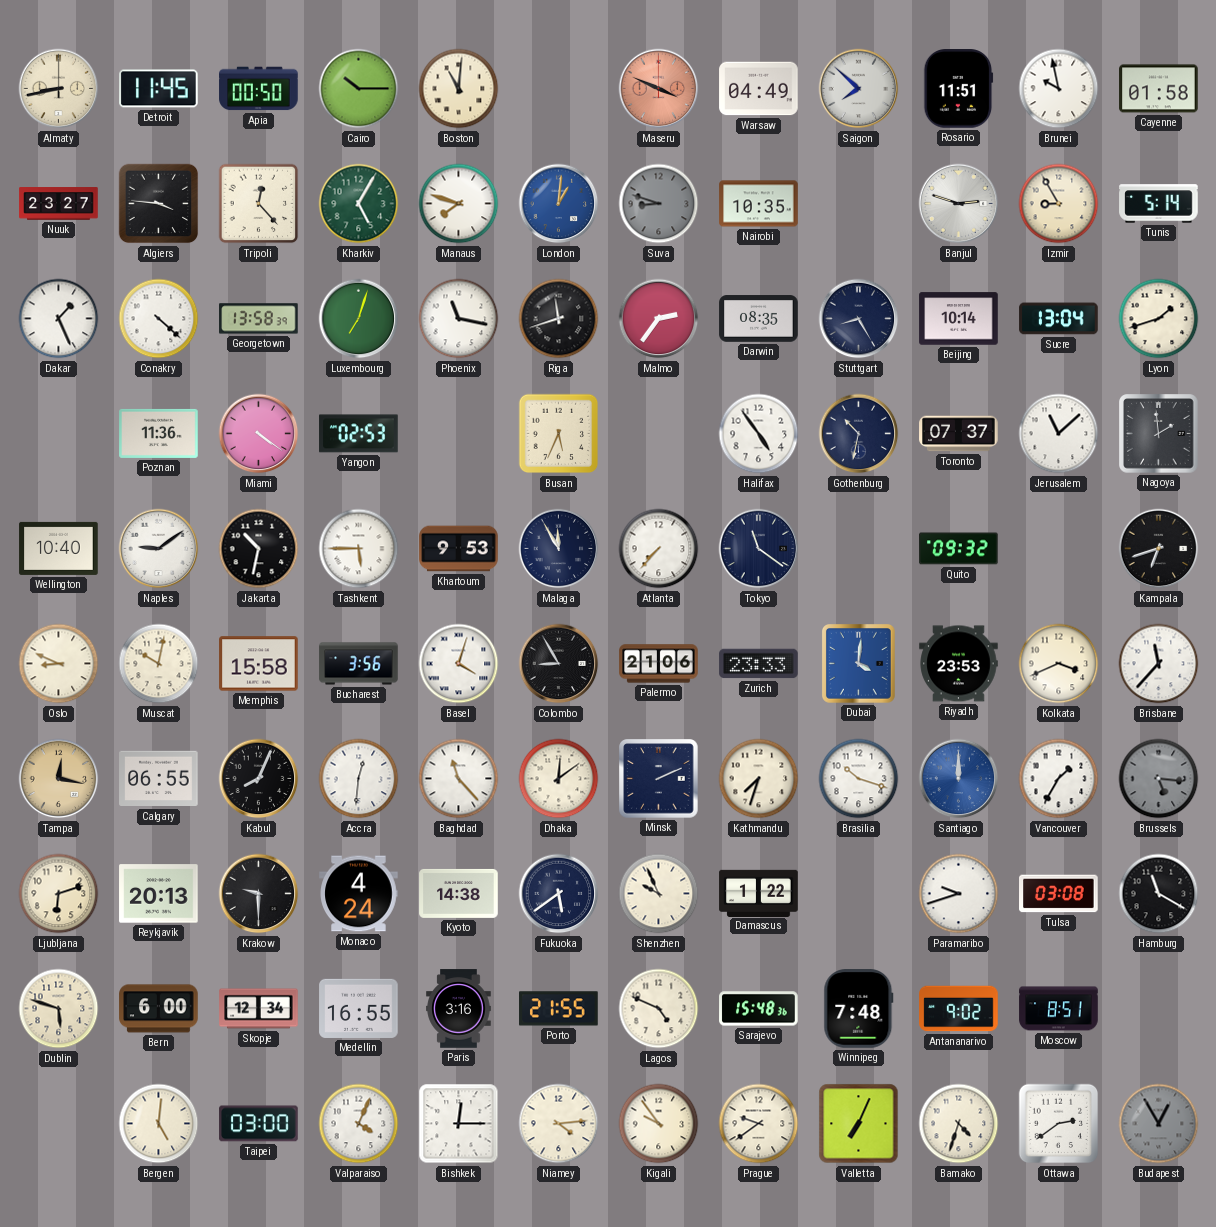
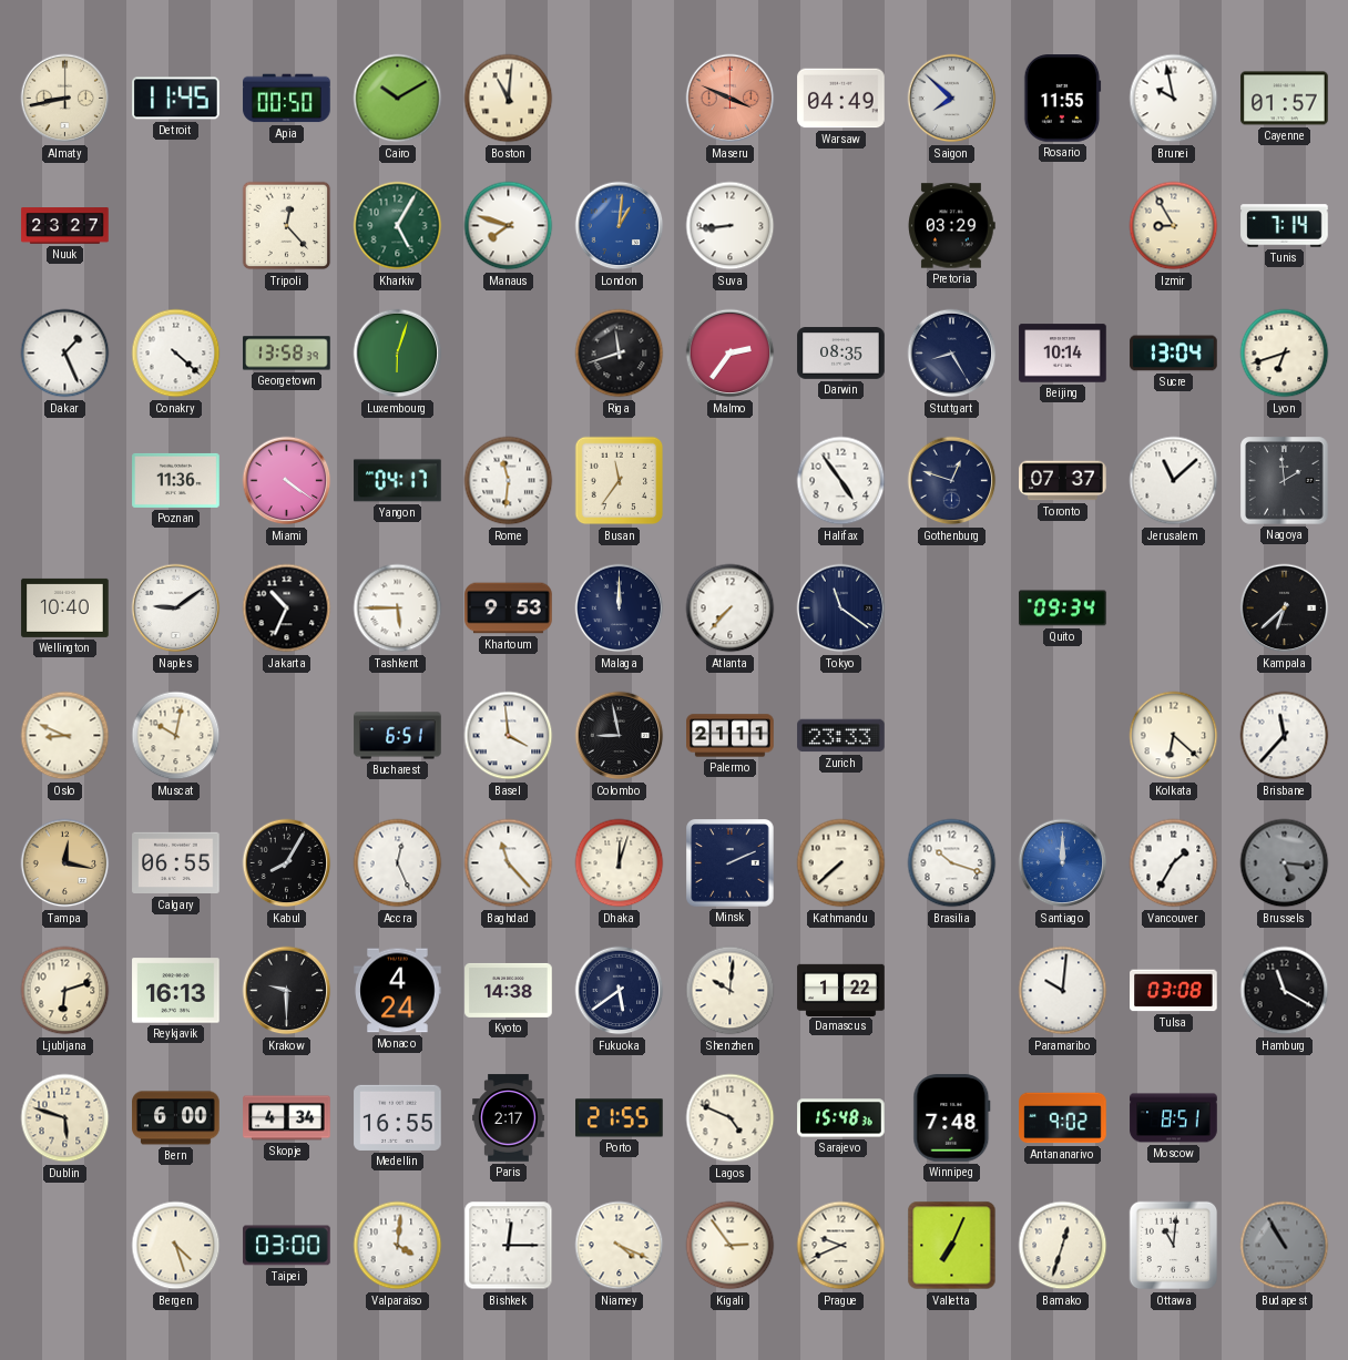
Cairo: 10:15 -> 10:10 (398, 99)
Rosario: 11:51 -> 11:55 (1062, 99)
Cayenne: 01:58 -> 01:57 (1285, 99)
Algiers: 3:46 -> none (159, 204)
Suva: 8:48 -> 8:44 (731, 226)
Suva dial: grey -> white (731, 226)
Nairobi: 10:35 -> none (759, 204)
Pretoria: none -> 03:29 (952, 226)
Banjul: 2:48 -> none (959, 204)
Tunis: 5:14 -> 7:14 (1285, 226)
Luxembourg: 7:03 -> 6:03 (398, 354)
Phoenix: 11:17 -> none (459, 319)
Lyon: 1:42 -> 6:42 (1285, 354)
Yangon: 02:53 -> 04:17 (398, 481)
Rome: none -> 11:31 (509, 481)
Busan: 5:34 -> 11:36 (620, 481)
Gothenburg: 10:32 -> 12:48 (952, 481)
Jakarta: 10:32 -> 10:34 (287, 609)
Malaga: 11:55 -> 12:00 (620, 609)
Quito: 09:32 -> 09:34 (1063, 609)
Kampala: 6:42 -> 6:38 (1285, 609)
Memphis: 15:58 -> none (259, 664)
Bucharest: 3:56 -> 6:51 (398, 736)
Basel: 4:03 -> 3:59 (509, 736)
Colombo: 8:55 -> 8:58 (620, 736)
Palermo: 21:06 -> 21:11 (731, 736)
Dubai: 4:01 -> none (859, 664)
Riyadh: 23:53 -> none (959, 664)
Kolkata: 3:41 -> 6:22 (1174, 736)
Kabul: 8:04 -> 8:05 (287, 863)
Accra: 12:31 -> 12:26 (398, 863)
Dhaka: 12:09 -> 12:03 (620, 863)
Kathmandu: 7:33 -> 7:38 (841, 863)
Reykjavik: 20:13 -> 16:13 (176, 991)
Shenzhen: 9:56 -> 10:01 (731, 991)
Paramaribo: 9:42 -> 10:01 (1063, 991)
Skopje: 12:34 -> 4:34 (287, 1118)
Paris: 3:16 -> 2:17 (509, 1118)
Bergen: 5:01 -> 4:27 (176, 1246)
Valparaiso: 4:04 -> 4:01 (398, 1246)
Niamey: 4:14 -> 4:19 (620, 1246)
Kigali: 9:54 -> 2:54 (731, 1246)
Prague: 9:39 -> 9:41 (841, 1246)
Bamako: 4:33 -> 12:33 (1063, 1246)
Ottawa: 2:39 -> 11:01 (1174, 1246)
Budapest: 12:55 -> 10:55 (1285, 1246)
